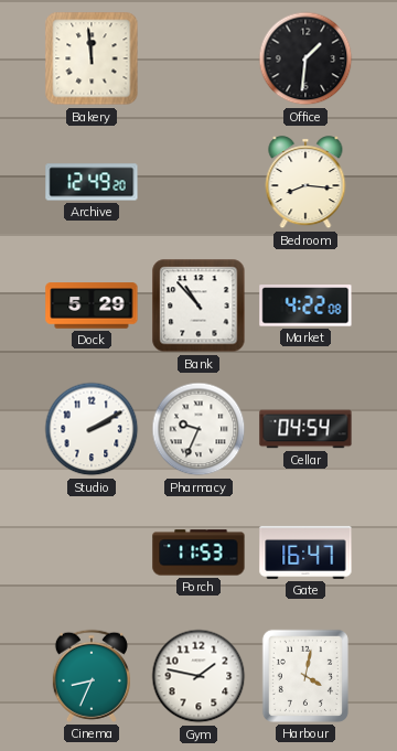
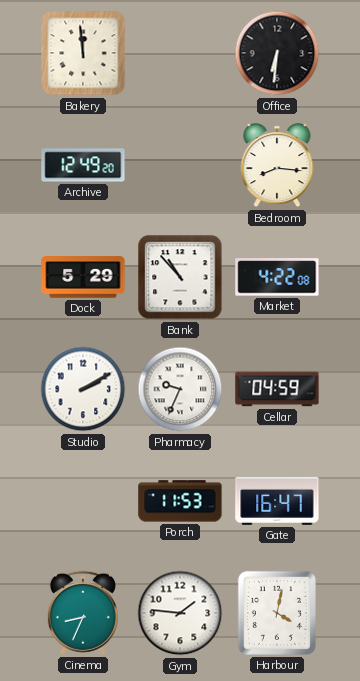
Office: 1:31 -> 6:31 (277, 53)
Cellar: 04:54 -> 04:59 (277, 389)
Gym: 1:47 -> 1:46 (180, 613)
